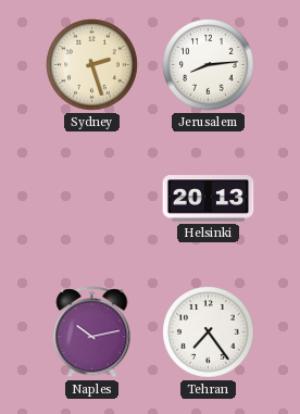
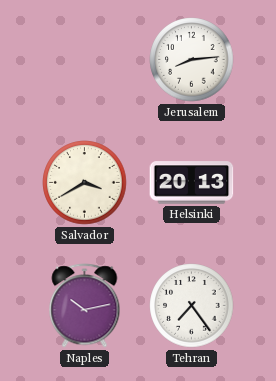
Sydney: 2:27 -> none (92, 65)
Salvador: none -> 3:40 (85, 183)
